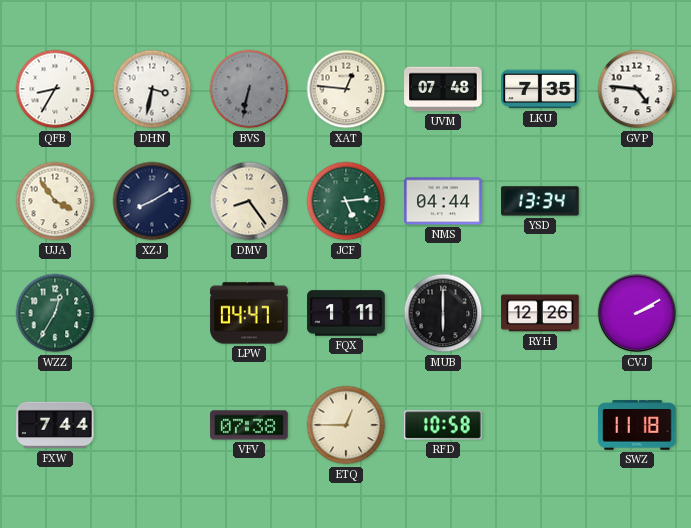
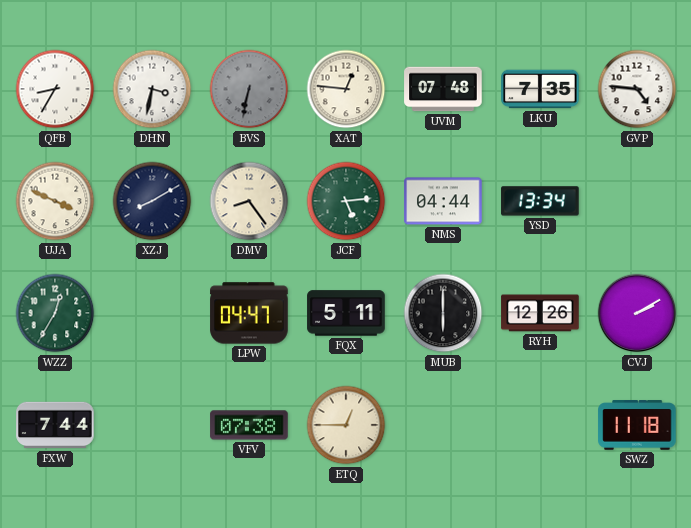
UJA: 3:54 -> 3:49 (55, 201)
FQX: 1:11 -> 5:11 (346, 313)
RFD: 10:58 -> none (443, 425)
